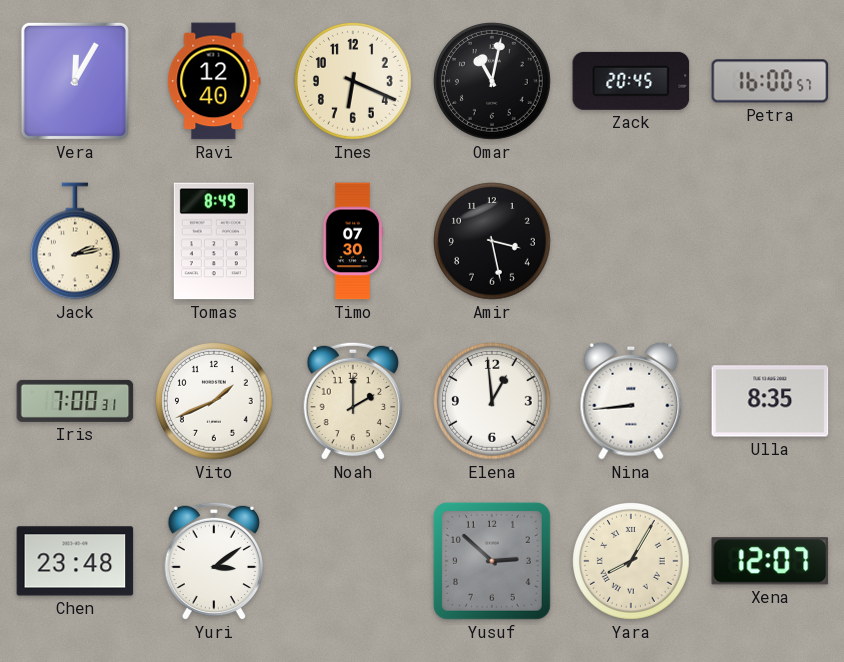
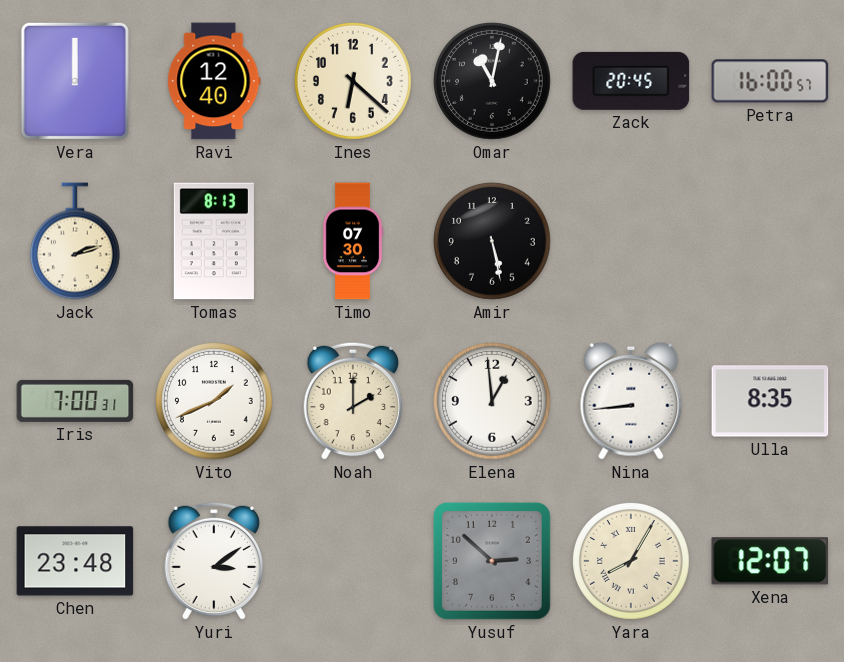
Vera: 12:05 -> 12:00 (75, 81)
Ines: 6:19 -> 6:22 (354, 82)
Jack: 2:13 -> 2:12 (75, 241)
Tomas: 8:49 -> 8:13 (214, 241)
Amir: 3:28 -> 5:28 (493, 242)
